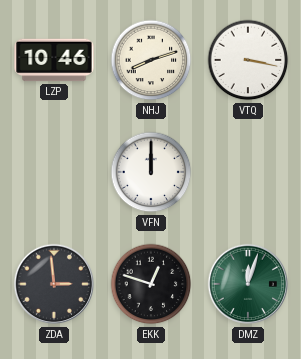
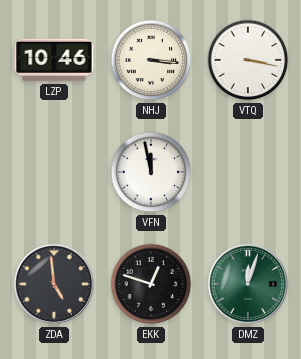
NHJ: 8:12 -> 3:16 (151, 60)
VFN: 12:00 -> 11:58 (151, 172)
ZDA: 2:59 -> 4:59 (54, 284)
